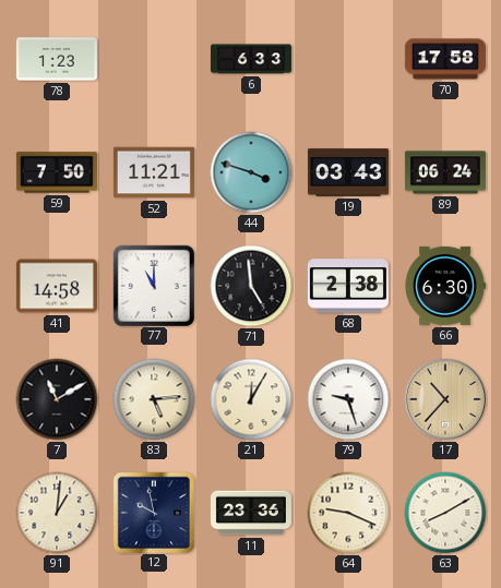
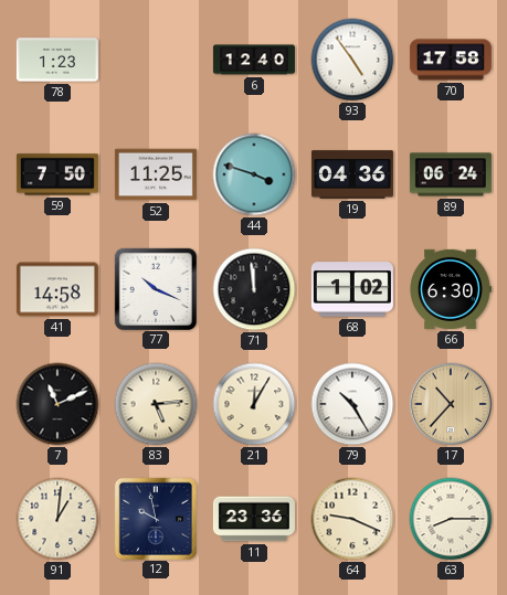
6: 6:33 -> 12:40 (254, 60)
93: none -> 4:54 (352, 60)
52: 11:21 -> 11:25 (156, 174)
19: 03:43 -> 04:36 (352, 174)
77: 11:00 -> 10:19 (155, 288)
71: 4:59 -> 11:59 (254, 289)
68: 2:38 -> 1:02 (352, 289)
7: 11:10 -> 11:11 (57, 404)
79: 9:27 -> 10:25 (352, 404)
63: 8:10 -> 8:15 (451, 519)
